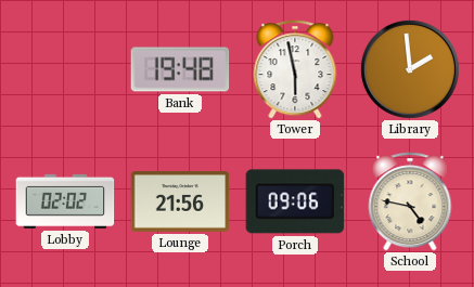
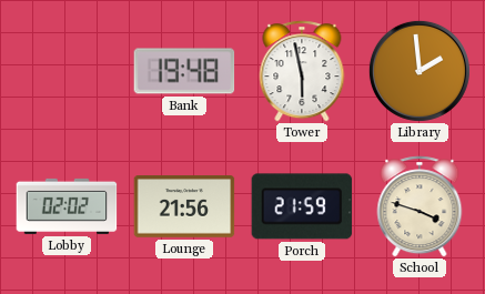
Porch: 09:06 -> 21:59 (302, 206)
School: 4:47 -> 3:48 (420, 206)
